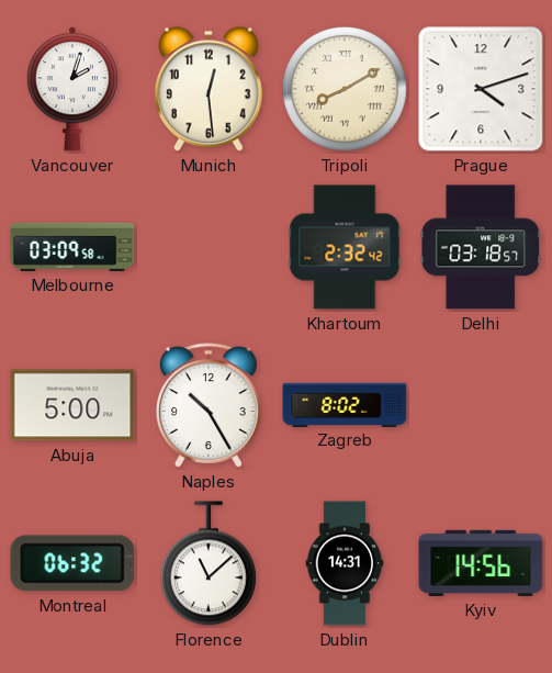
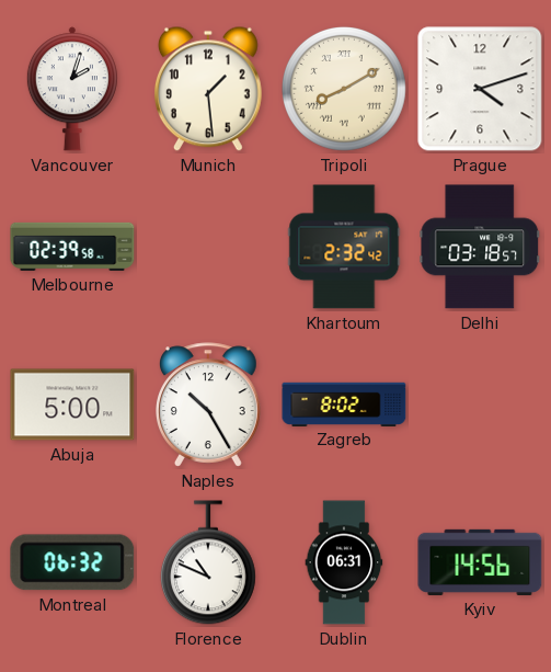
Munich: 12:29 -> 1:29 (208, 89)
Melbourne: 03:09 -> 02:39 (72, 247)
Florence: 11:08 -> 10:49 (208, 562)
Dublin: 14:31 -> 06:31 (344, 562)
